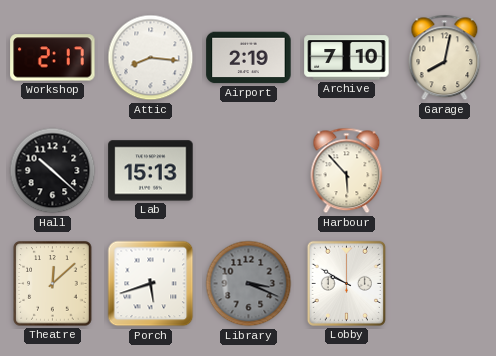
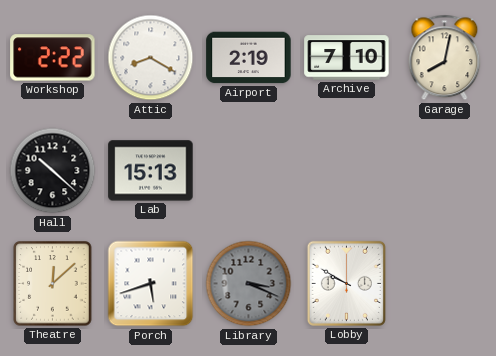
Workshop: 2:17 -> 2:22 (53, 58)
Attic: 8:16 -> 8:20 (151, 58)
Harbour: 5:53 -> none (347, 171)
